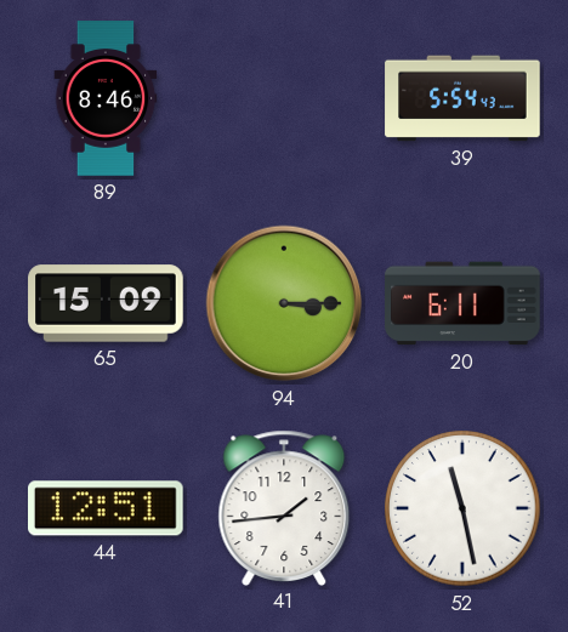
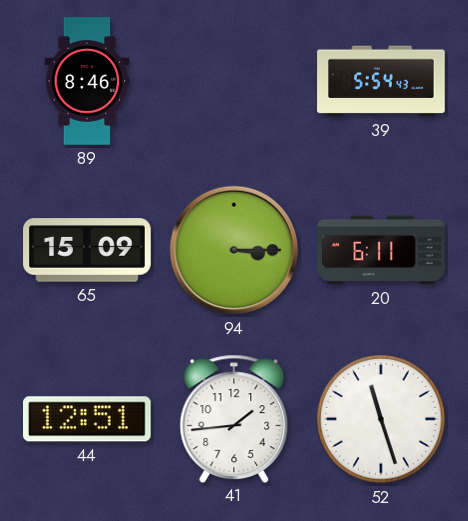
52: 11:28 -> 11:27 (381, 419)
